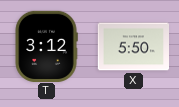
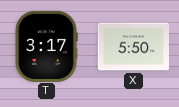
T: 3:12 -> 3:17 (46, 46)
